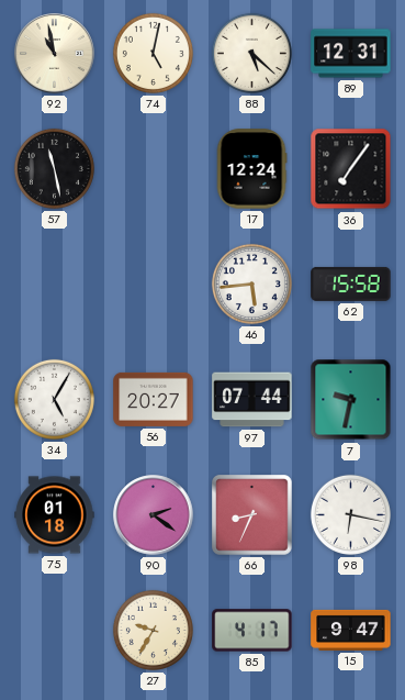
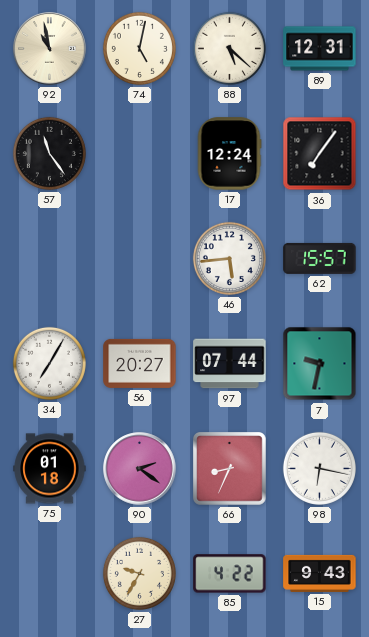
57: 11:28 -> 11:24 (49, 153)
62: 15:58 -> 15:57 (320, 258)
34: 5:05 -> 7:05 (49, 363)
85: 4:17 -> 4:22 (230, 574)
15: 9:47 -> 9:43 (320, 573)
